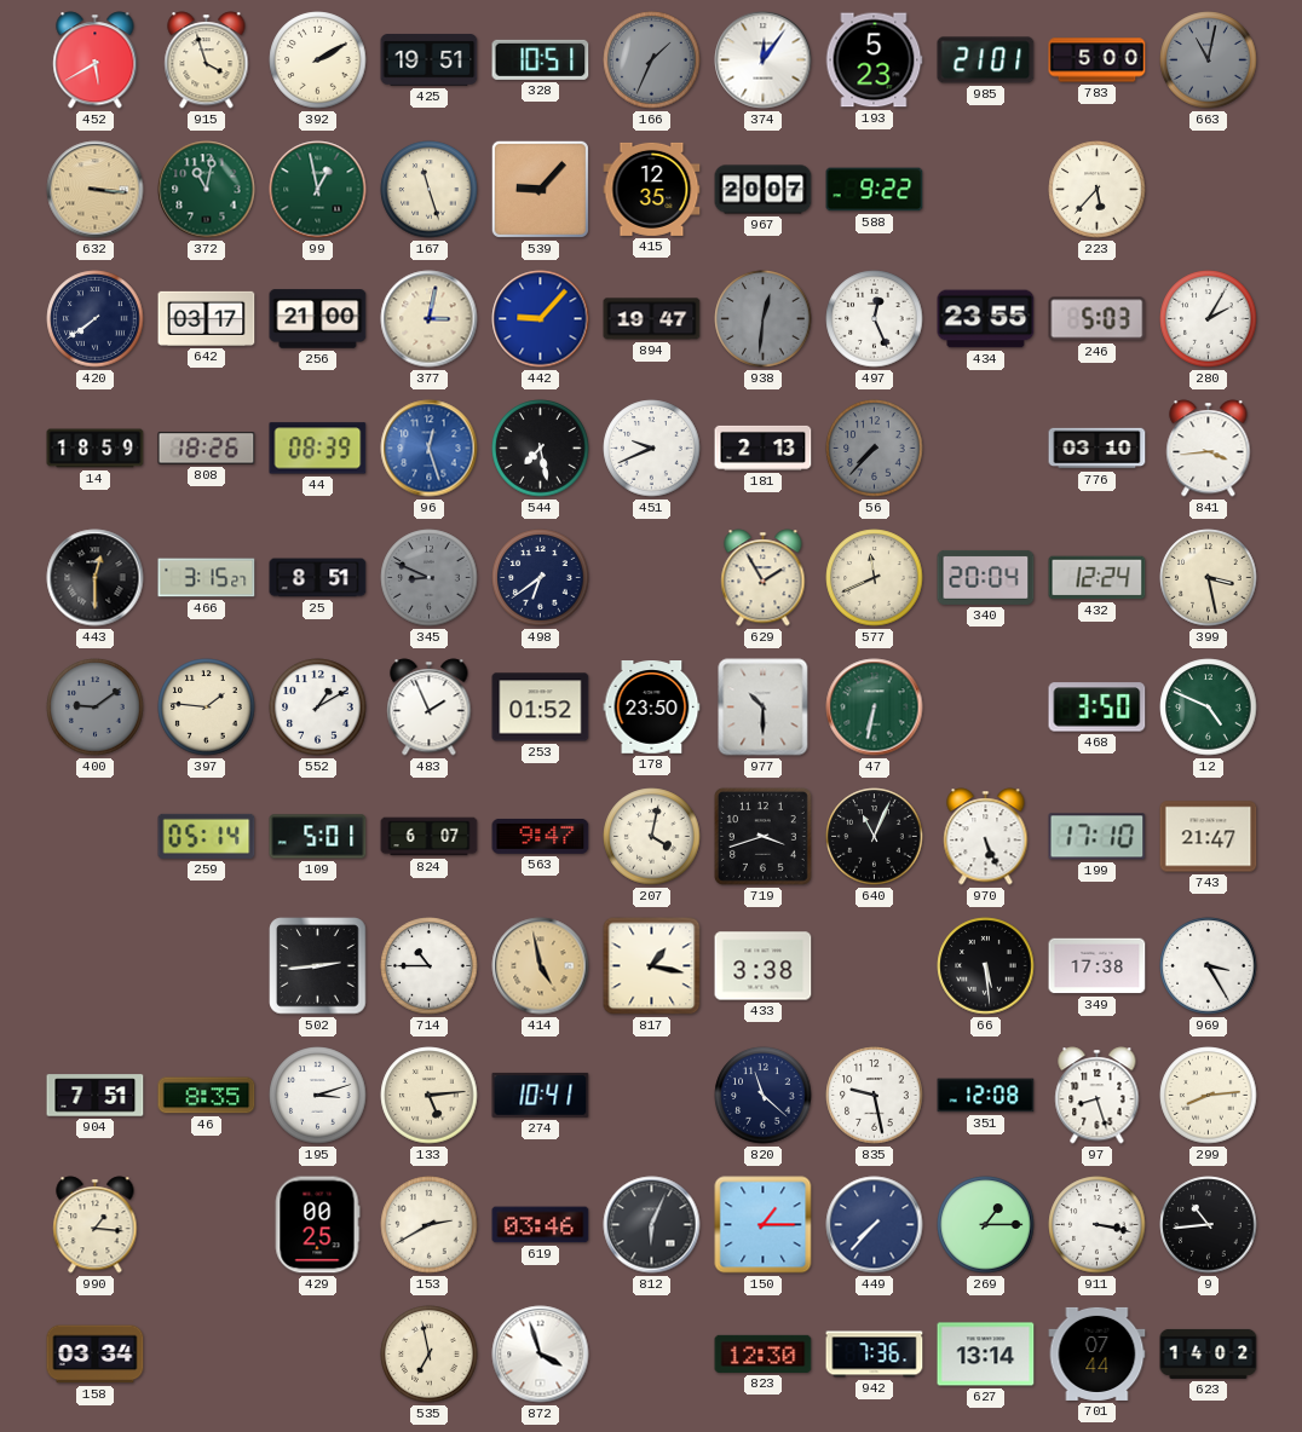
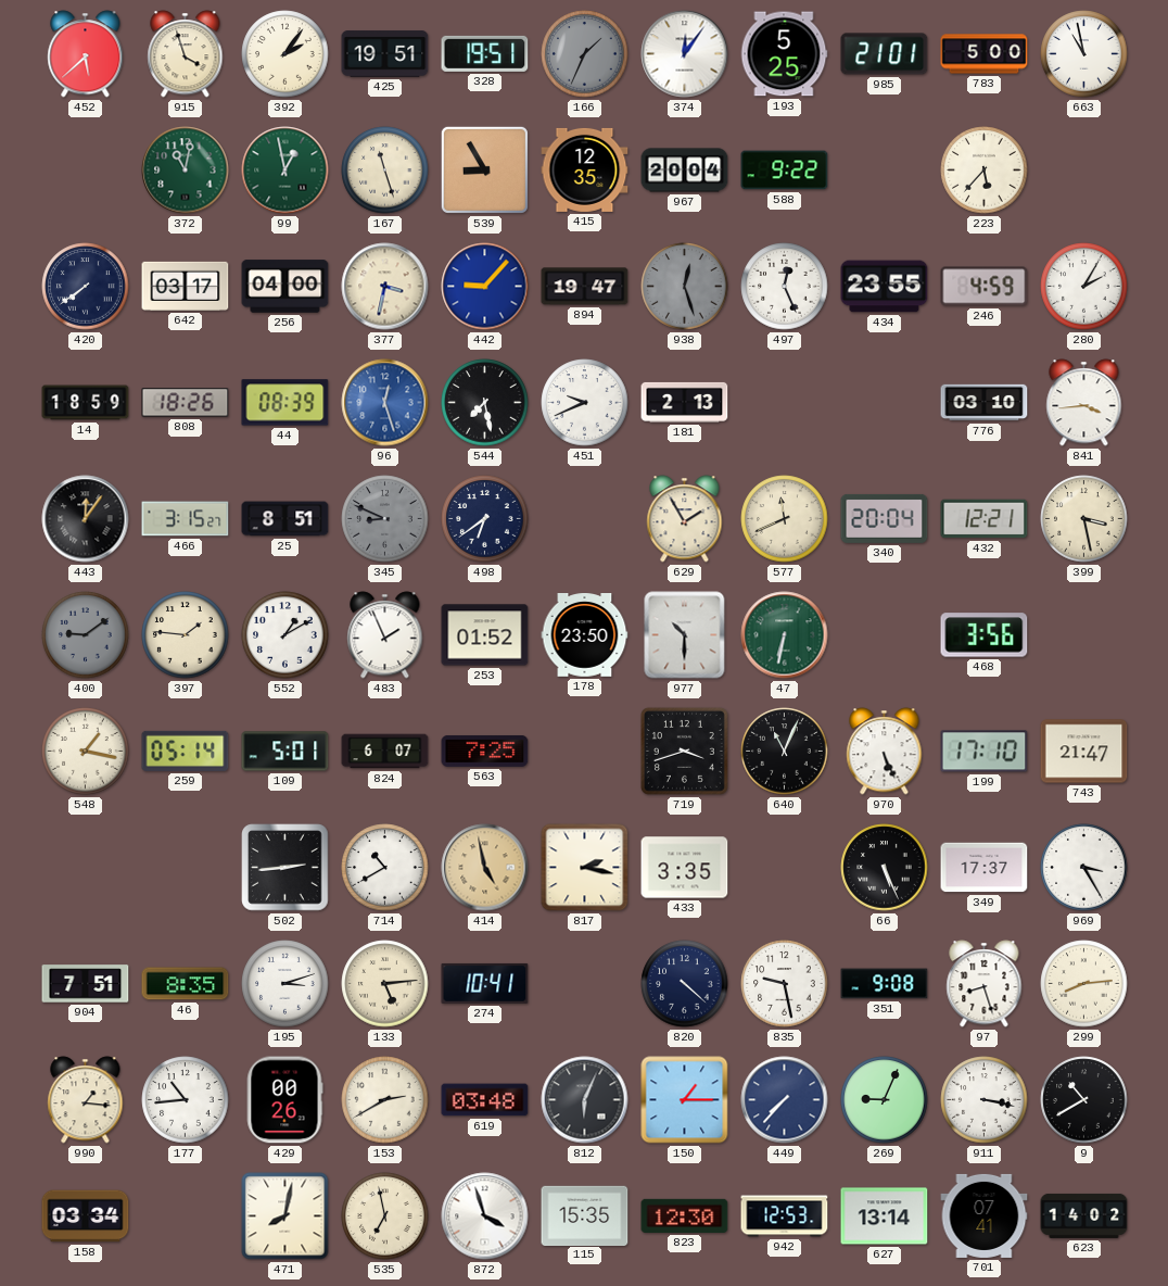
452: 5:40 -> 5:38 (86, 54)
392: 2:10 -> 2:06 (285, 54)
328: 10:51 -> 19:51 (485, 53)
193: 5:23 -> 5:25 (784, 54)
663: 11:02 -> 10:58 (1084, 54)
663 dial: grey -> white (1084, 54)
632: 3:16 -> none (96, 190)
539: 9:07 -> 8:55 (484, 169)
967: 20:07 -> 20:04 (685, 171)
256: 21:00 -> 04:00 (285, 287)
377: 3:02 -> 3:32 (385, 287)
938: 12:31 -> 12:27 (685, 287)
246: 5:03 -> 4:59 (985, 287)
56: 7:37 -> none (875, 449)
443: 12:30 -> 12:06 (86, 519)
432: 12:24 -> 12:21 (985, 519)
468: 3:50 -> 3:56 (985, 635)
12: 4:49 -> none (1209, 708)
548: none -> 1:17 (86, 752)
563: 9:47 -> 7:25 (485, 751)
207: 4:02 -> none (652, 837)
714: 10:45 -> 10:40 (385, 868)
817: 1:17 -> 2:17 (585, 868)
433: 3:38 -> 3:35 (685, 868)
66: 5:29 -> 5:26 (885, 868)
349: 17:38 -> 17:37 (985, 868)
820: 11:22 -> 4:22 (685, 984)
351: 12:08 -> 9:08 (885, 984)
177: none -> 10:44 (186, 1100)
429: 00:25 -> 00:26 (284, 1100)
619: 03:46 -> 03:48 (485, 1100)
269: 1:15 -> 9:04 (885, 1100)
9: 10:44 -> 10:40 (1084, 1100)
471: none -> 8:02 (285, 1216)
115: none -> 15:35 (585, 1215)
942: 7:36 -> 12:53 (785, 1216)
701: 07:44 -> 07:41 (985, 1215)
